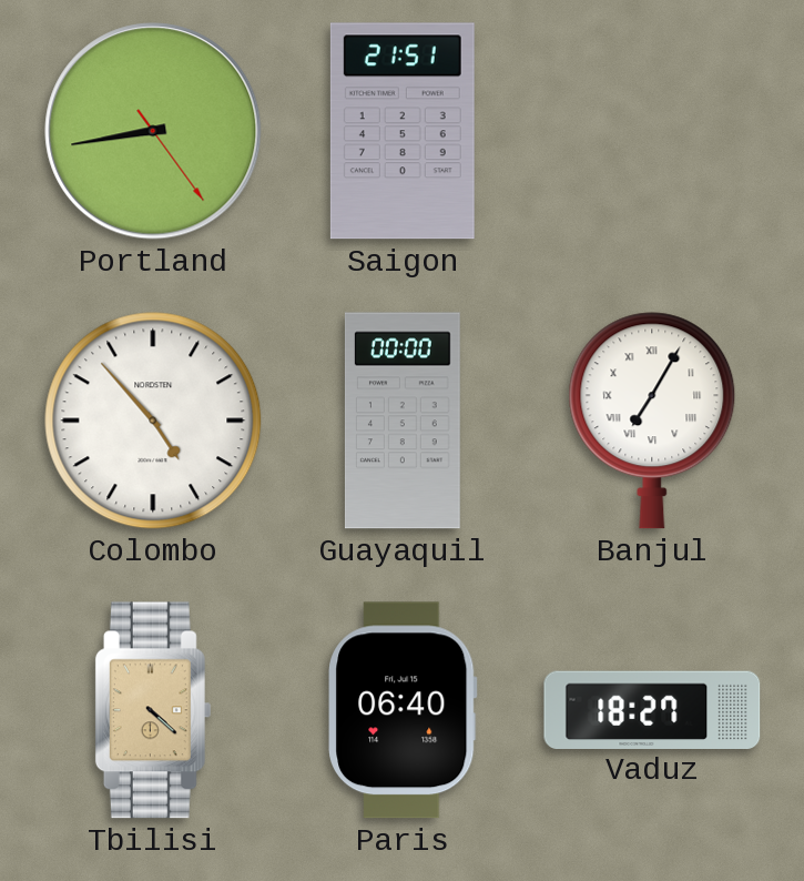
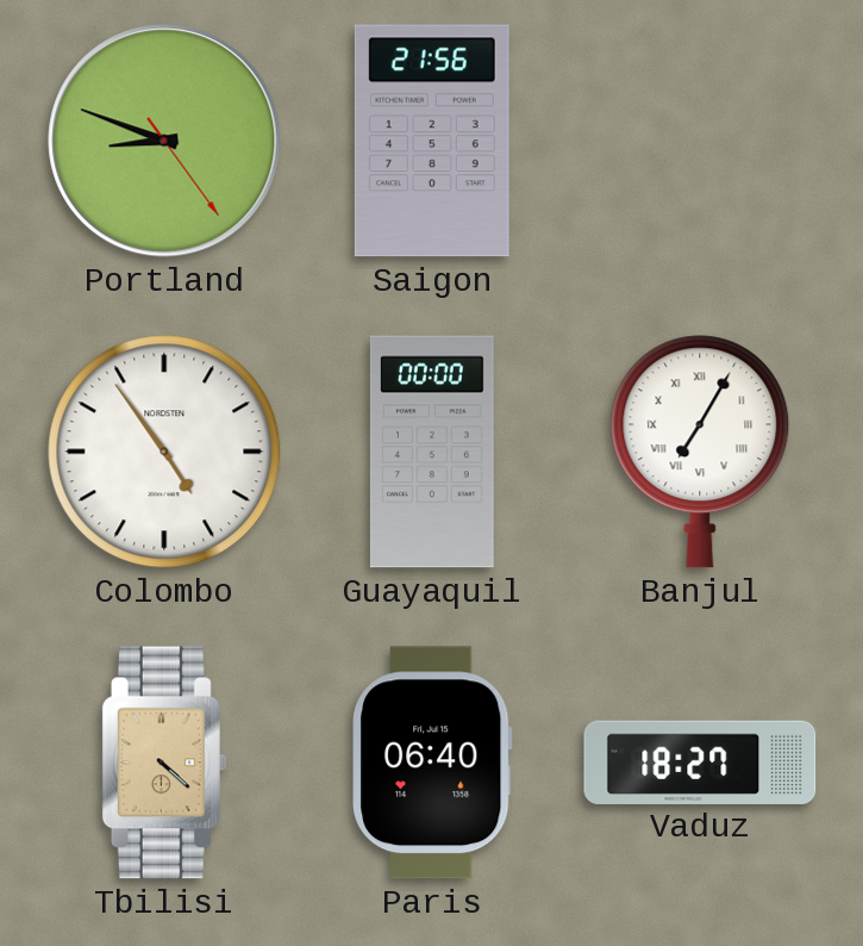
Portland: 8:43 -> 8:48 (164, 141)
Saigon: 21:51 -> 21:56 (432, 141)
Colombo: 4:53 -> 4:54 (164, 452)
